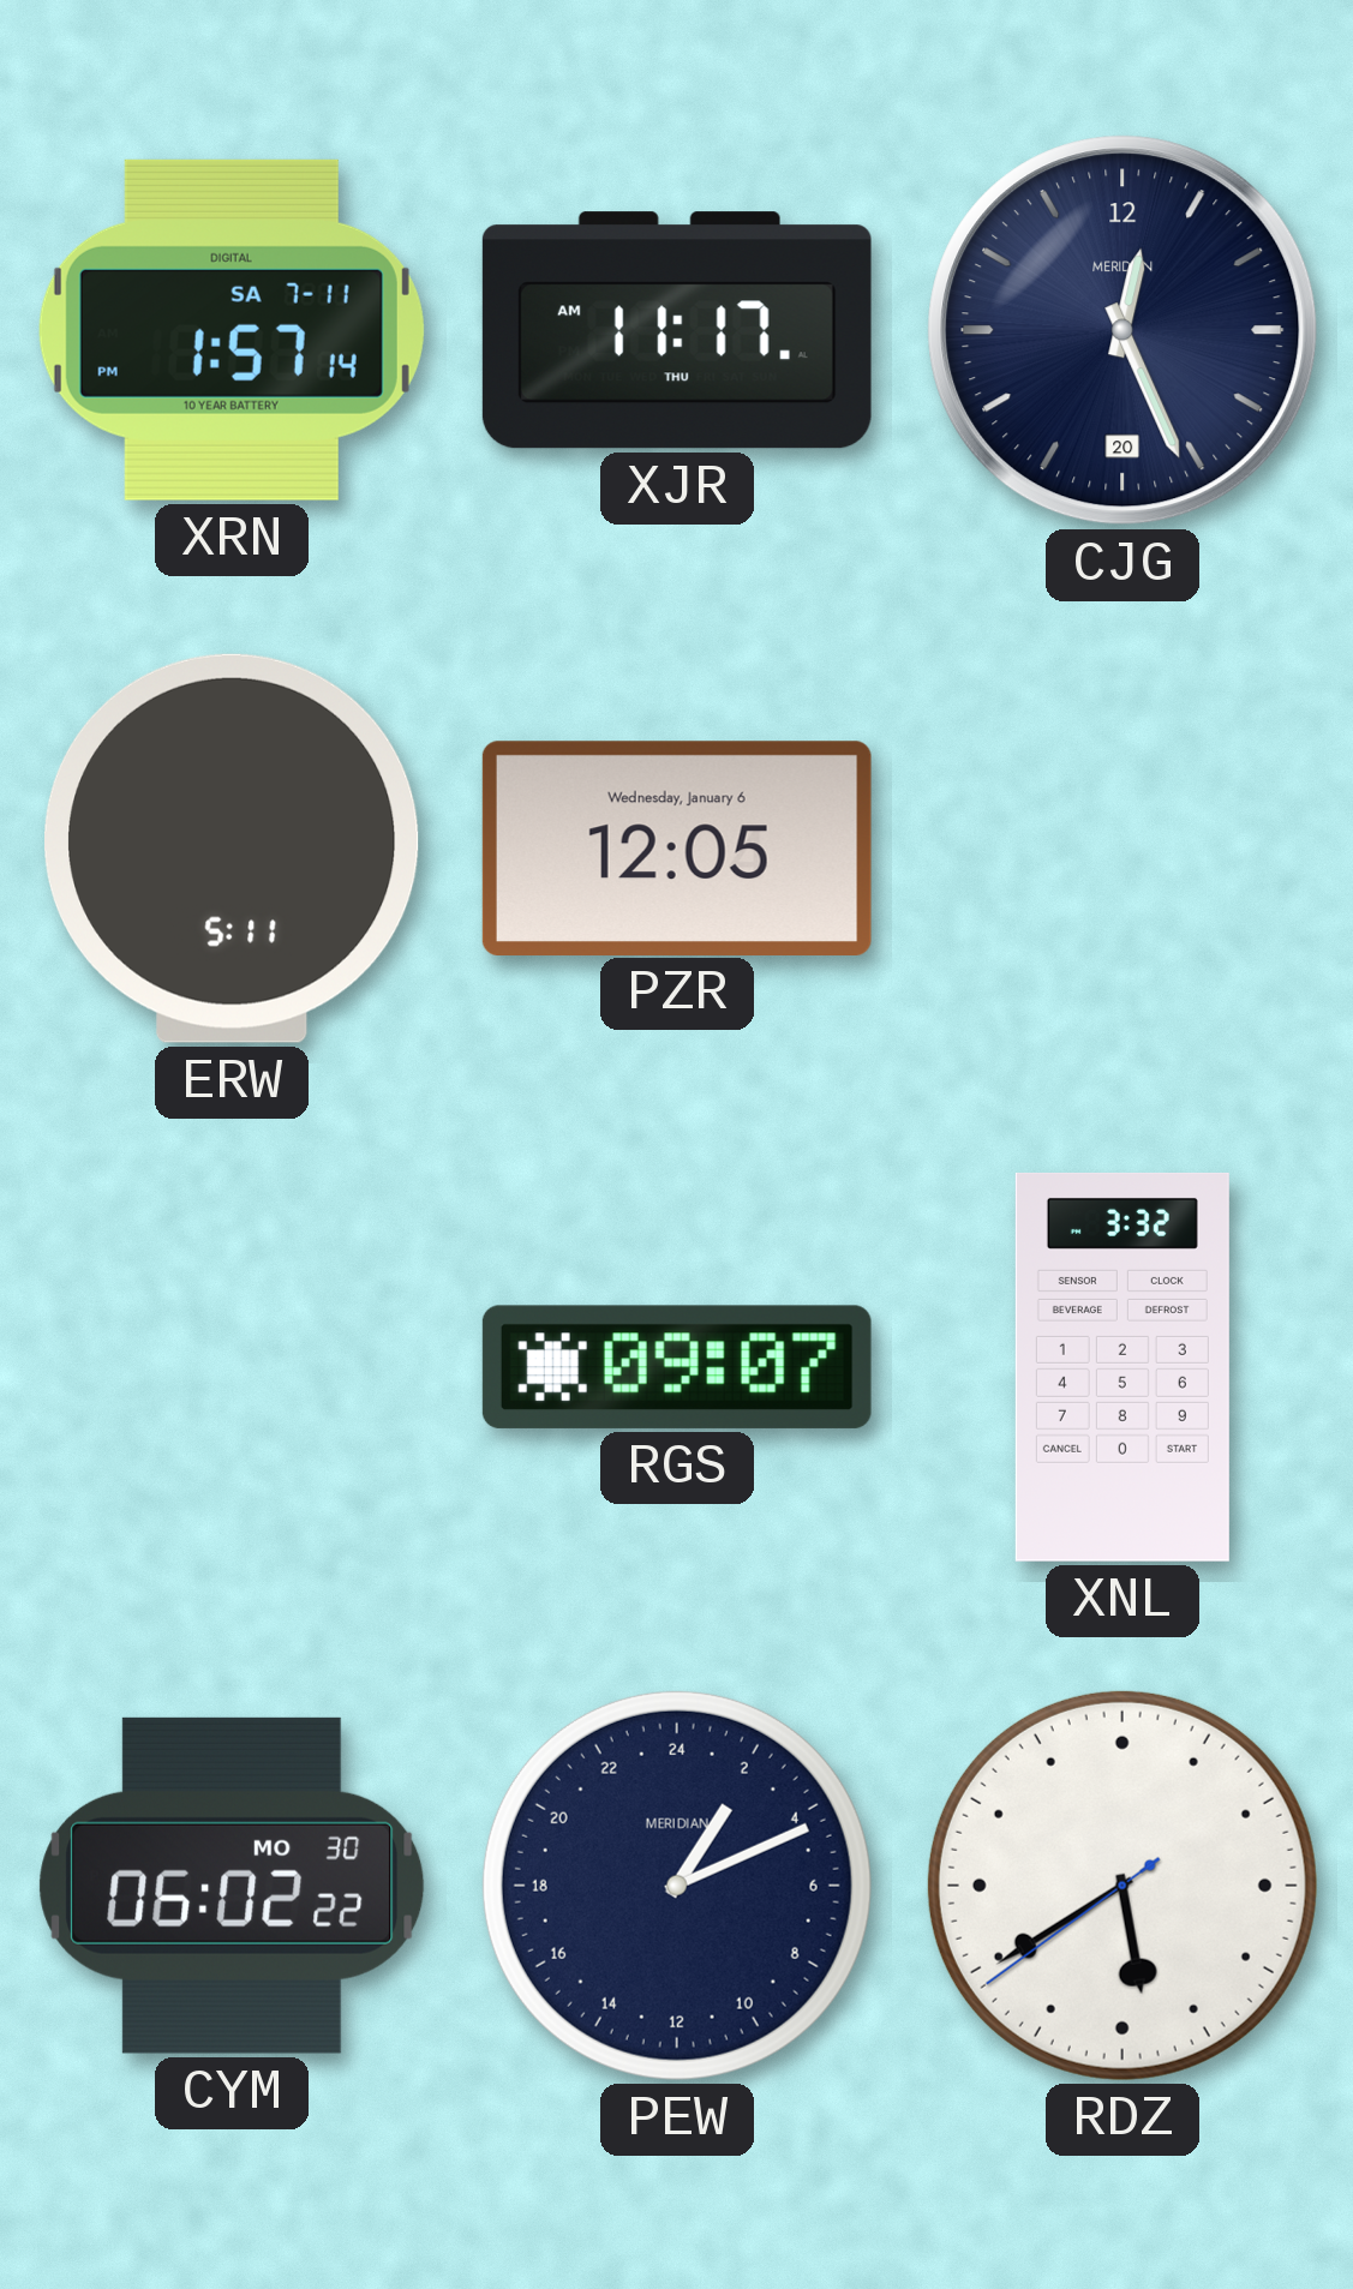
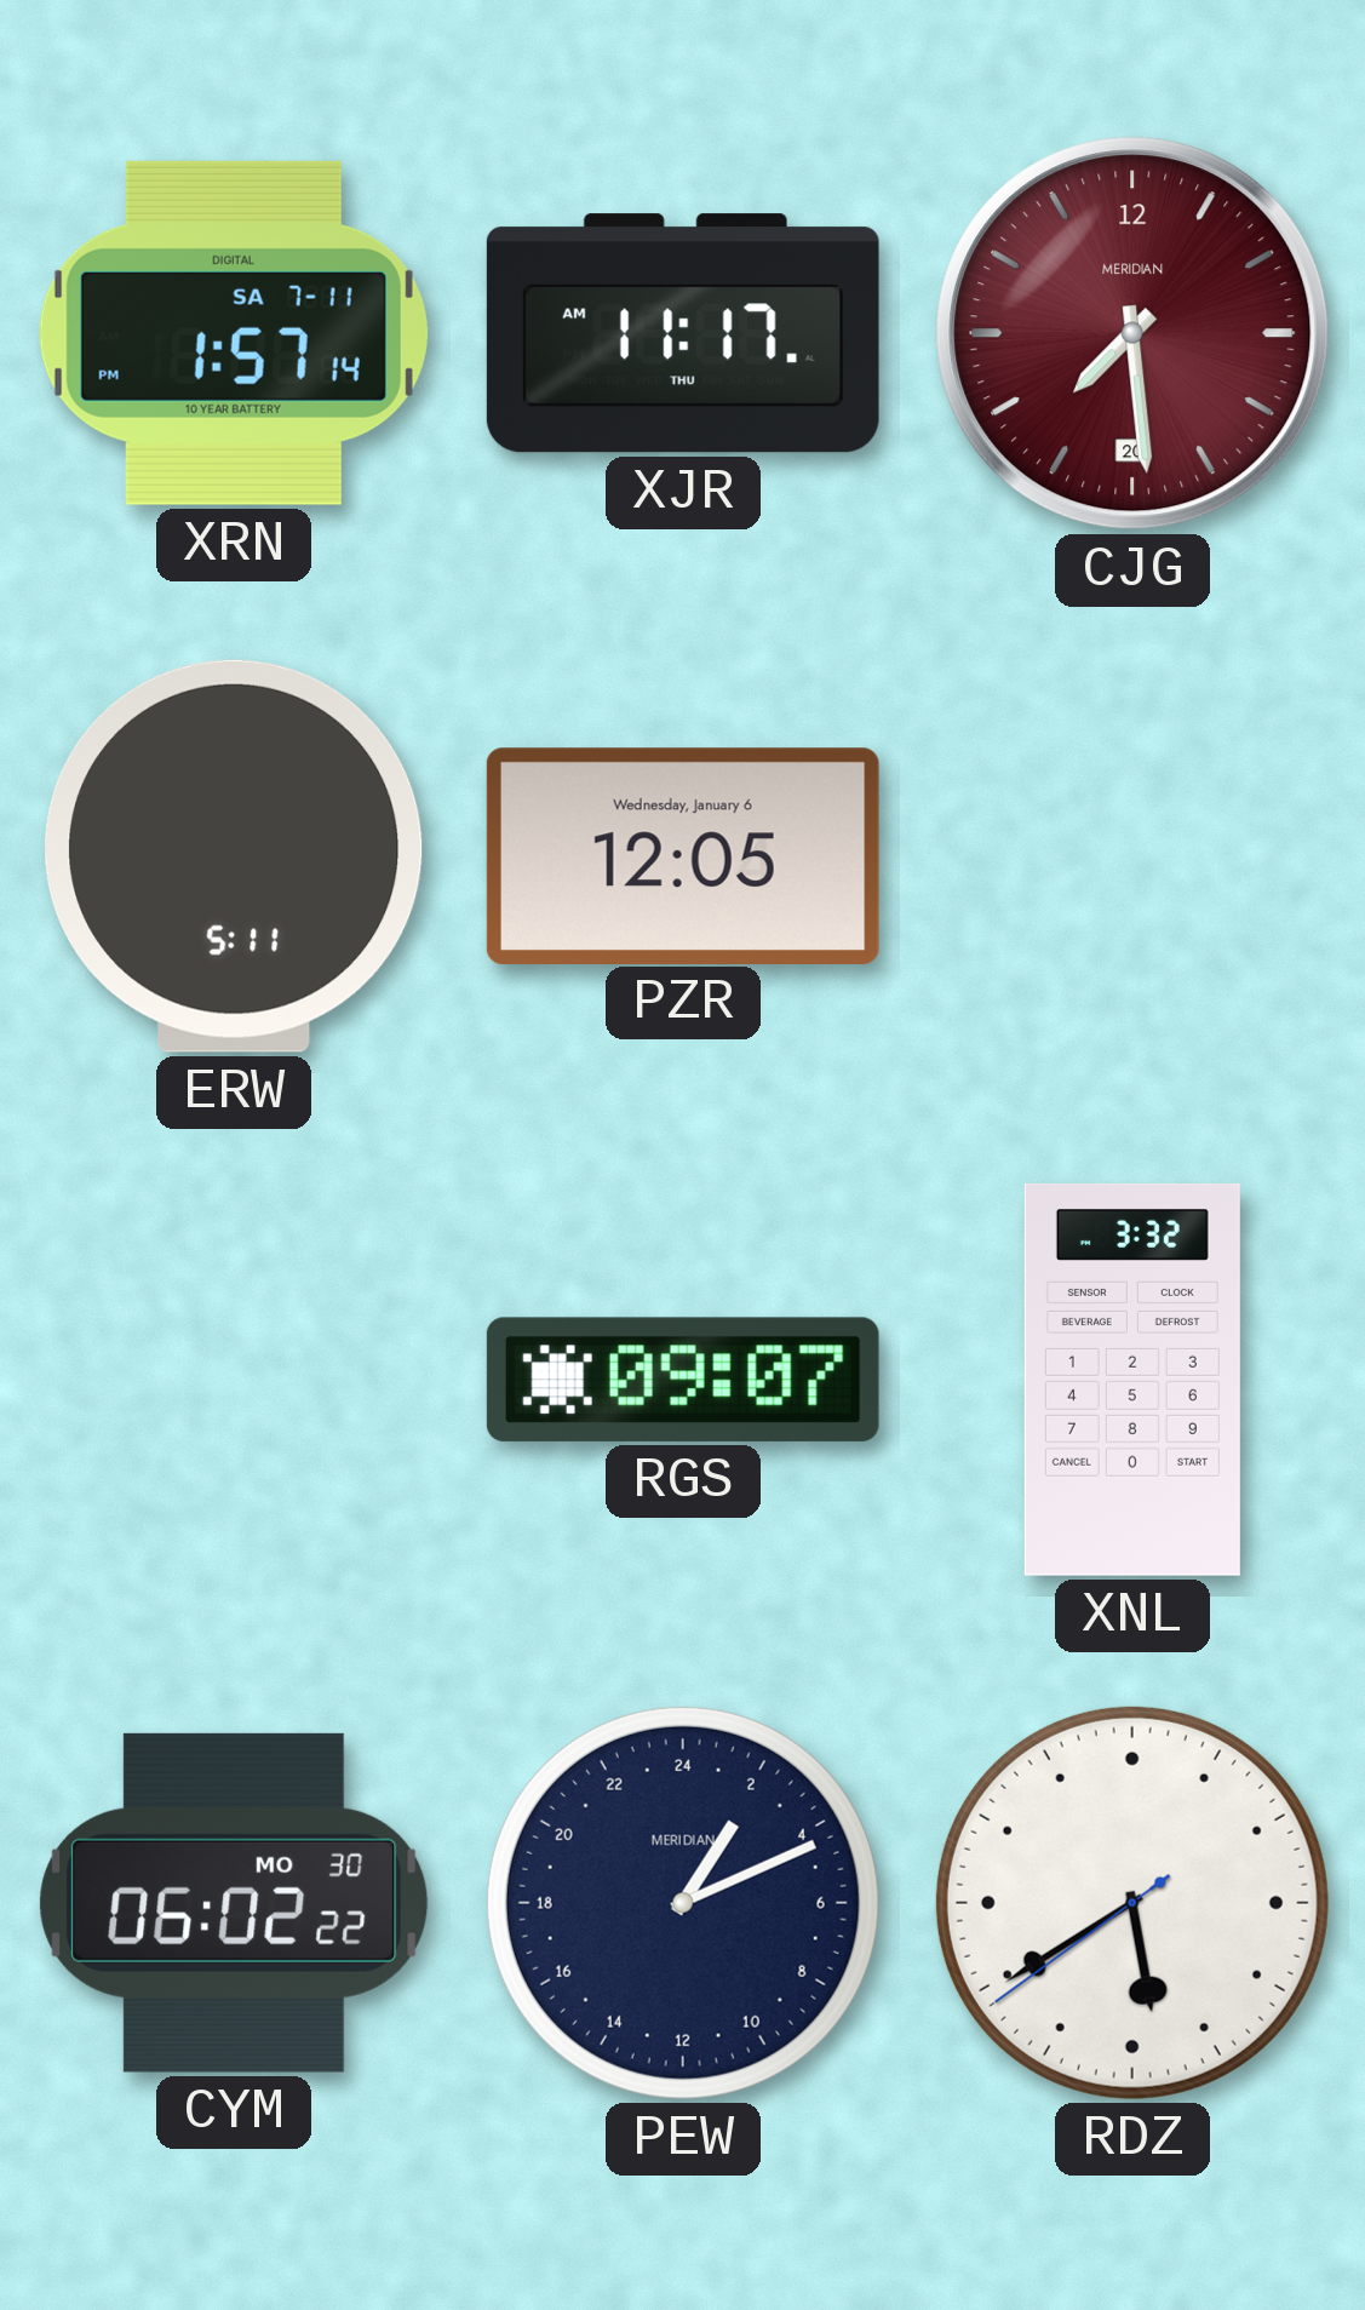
CJG: 12:26 -> 7:29 (1132, 333)
CJG dial: navy -> burgundy (1132, 333)
